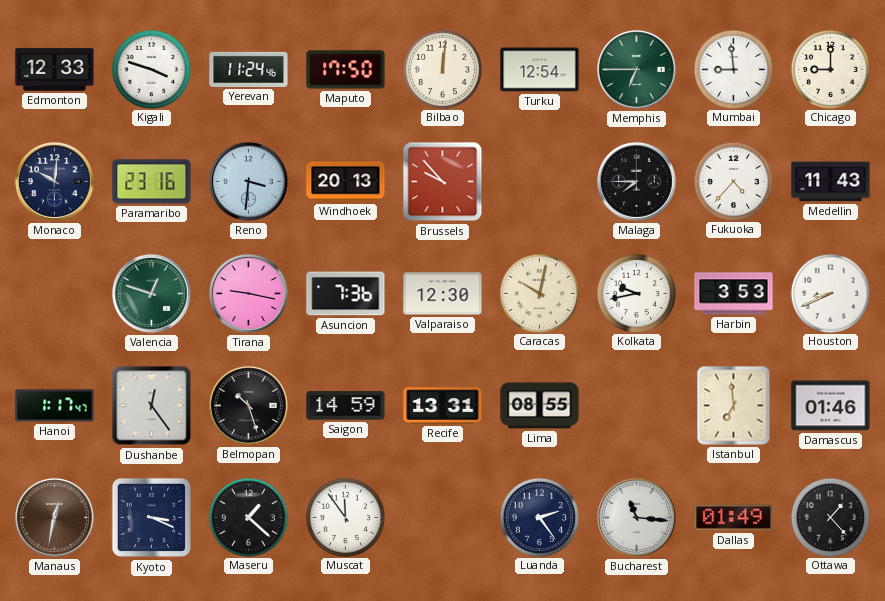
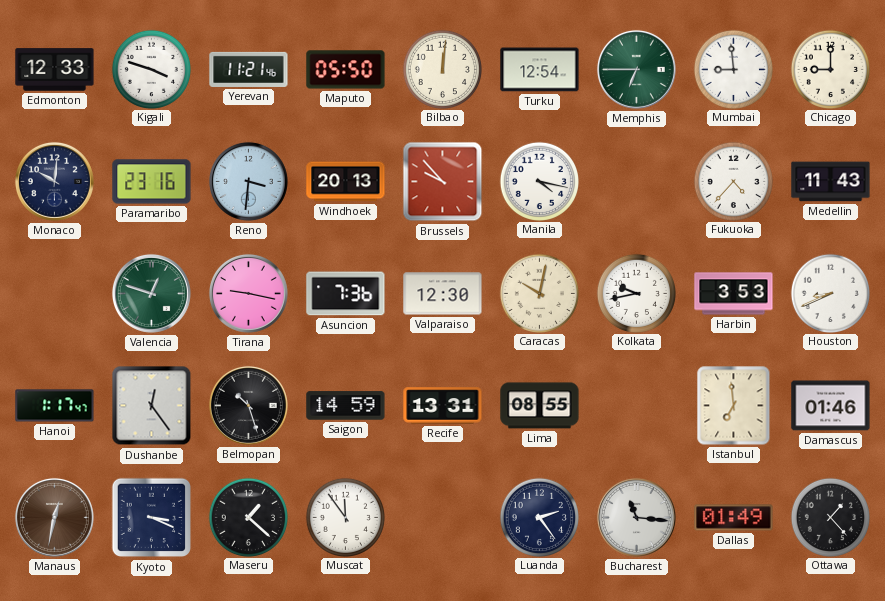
Yerevan: 11:24 -> 11:21 (249, 69)
Maputo: 17:50 -> 05:50 (346, 70)
Manila: none -> 4:17 (539, 181)
Malaga: 7:45 -> none (636, 181)
